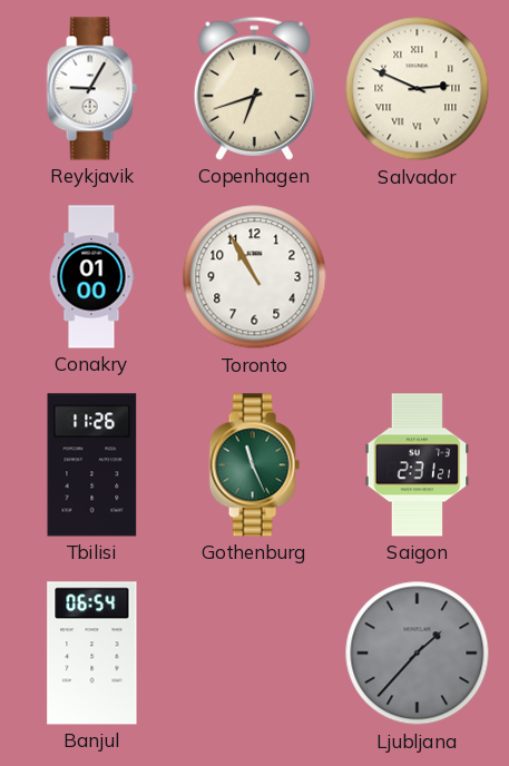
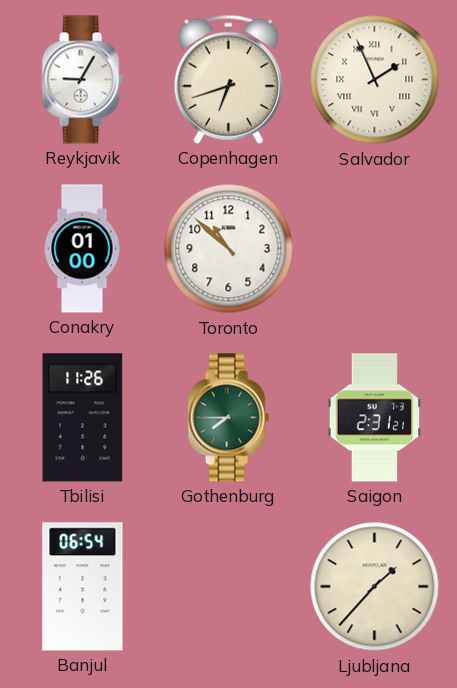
Salvador: 2:49 -> 1:56 (375, 80)
Toronto: 10:55 -> 10:52 (229, 249)
Gothenburg: 11:26 -> 7:45 (228, 418)
Ljubljana dial: grey -> cream (375, 587)
